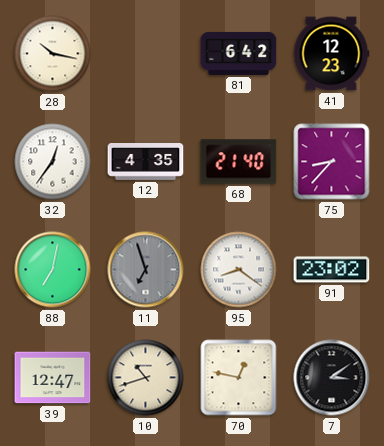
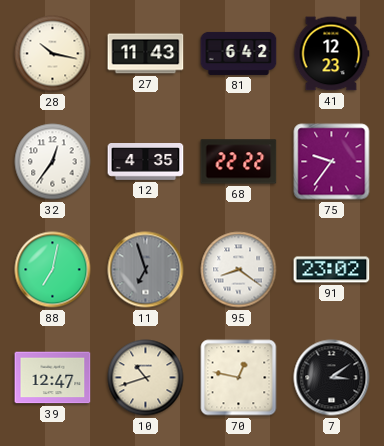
27: none -> 11:43 (146, 54)
68: 21:40 -> 22:22 (239, 162)
75: 8:37 -> 9:36 (332, 162)
